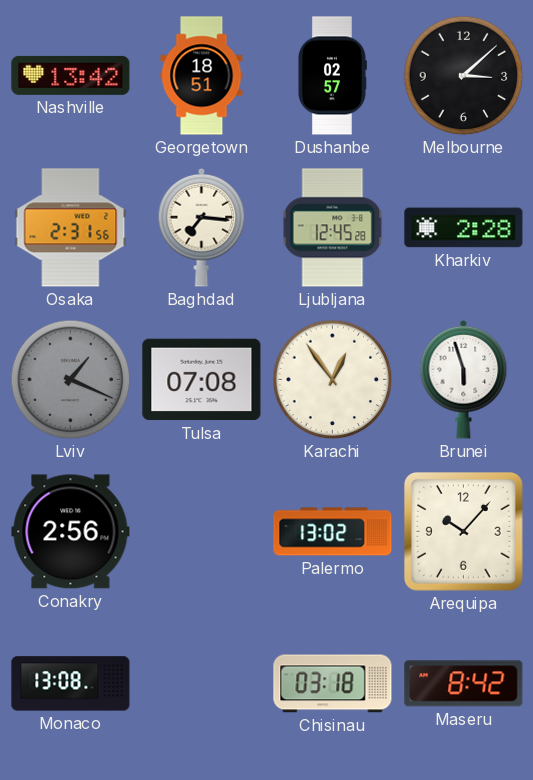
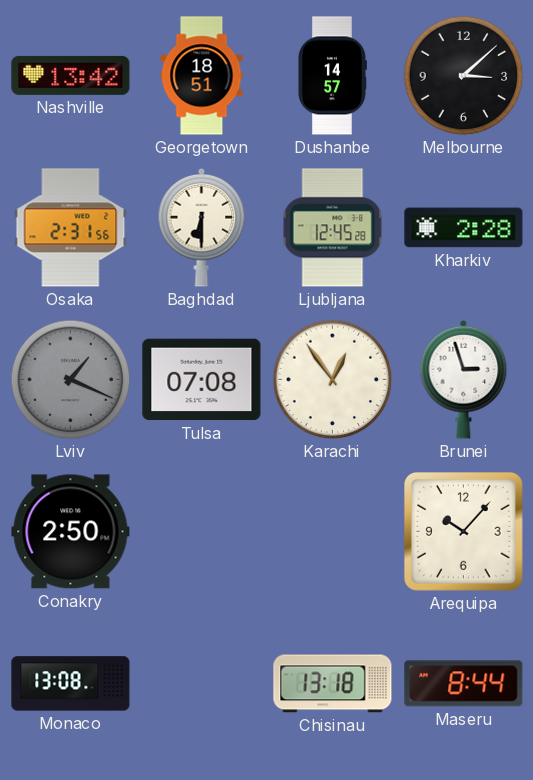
Dushanbe: 02:57 -> 14:57 (333, 76)
Baghdad: 7:16 -> 6:30 (202, 227)
Brunei: 5:57 -> 2:57 (464, 379)
Conakry: 2:56 -> 2:50 (71, 532)
Palermo: 13:02 -> none (333, 532)
Chisinau: 03:18 -> 13:18 (333, 684)
Maseru: 8:42 -> 8:44 (464, 684)
